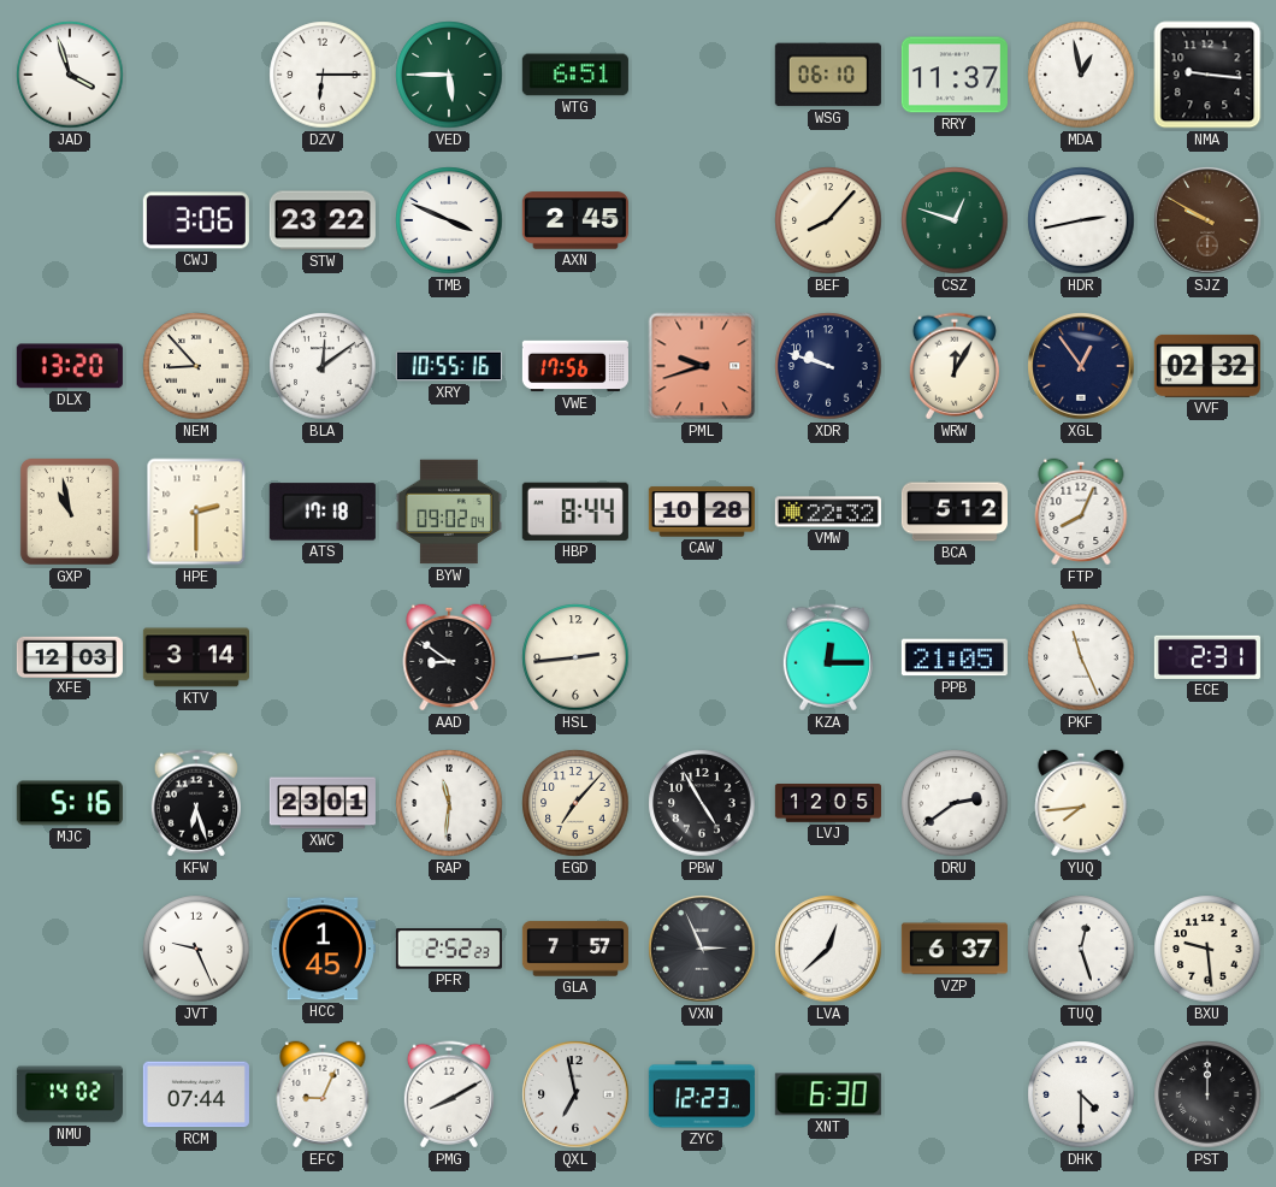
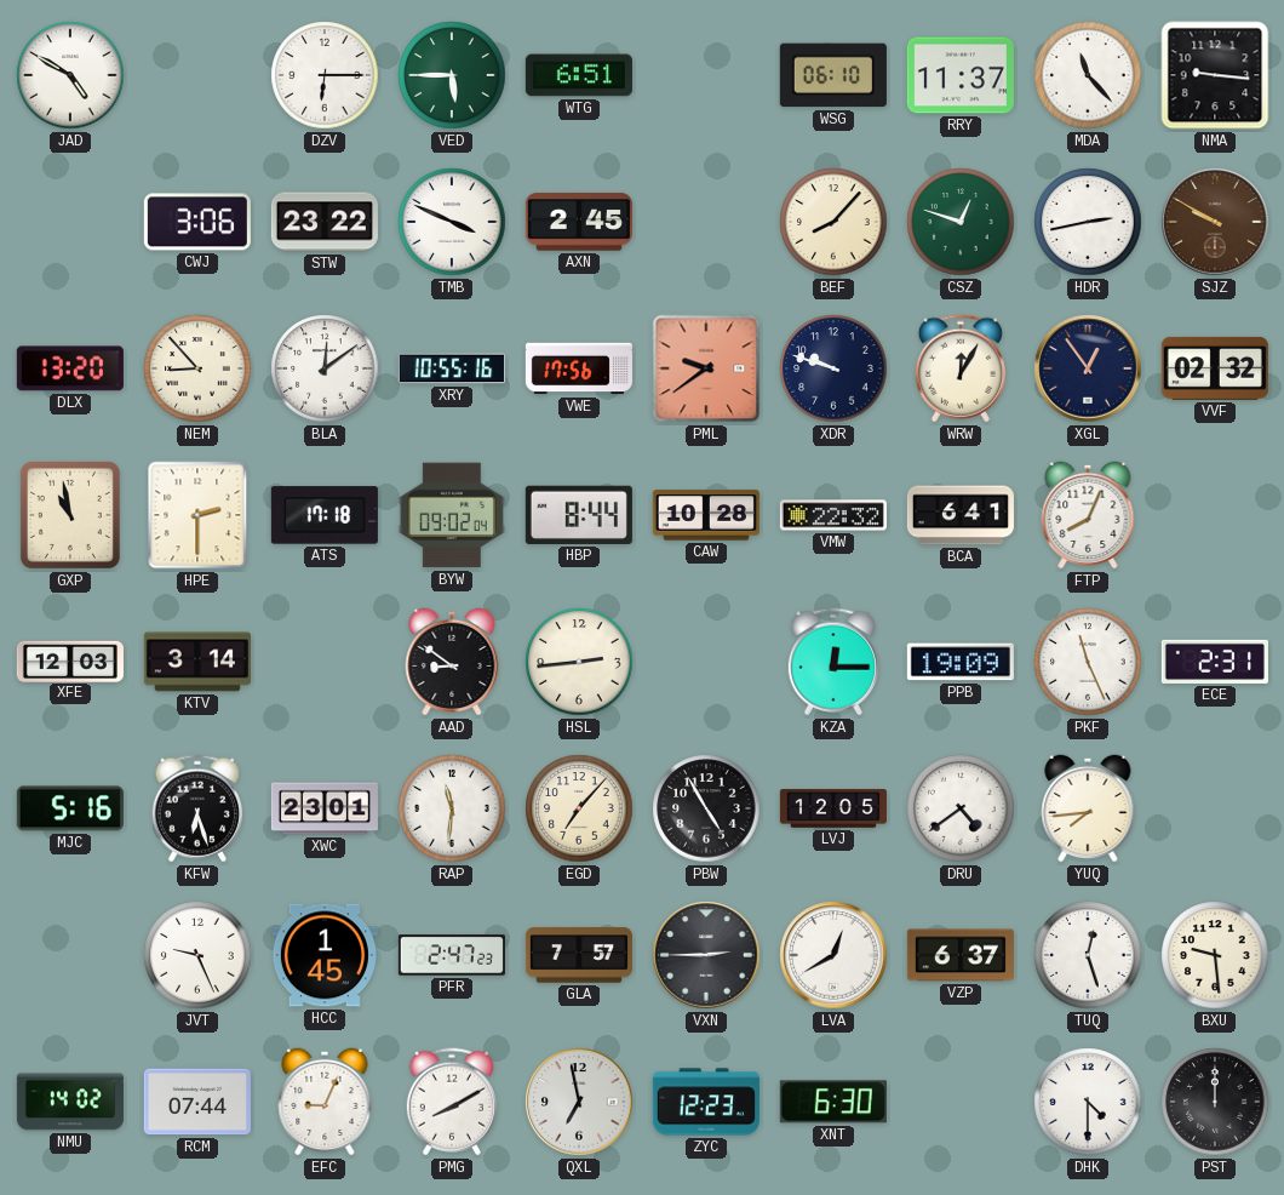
JAD: 3:57 -> 4:50 (70, 75)
MDA: 12:58 -> 11:23 (1088, 75)
PML: 9:42 -> 9:39 (706, 368)
BCA: 5:12 -> 6:41 (961, 515)
PPB: 21:05 -> 19:09 (961, 662)
DRU: 2:39 -> 4:39 (961, 808)
PFR: 2:52 -> 2:47 (452, 955)
VXN: 2:56 -> 2:45 (706, 955)
LVA: 12:38 -> 12:40 (833, 955)
